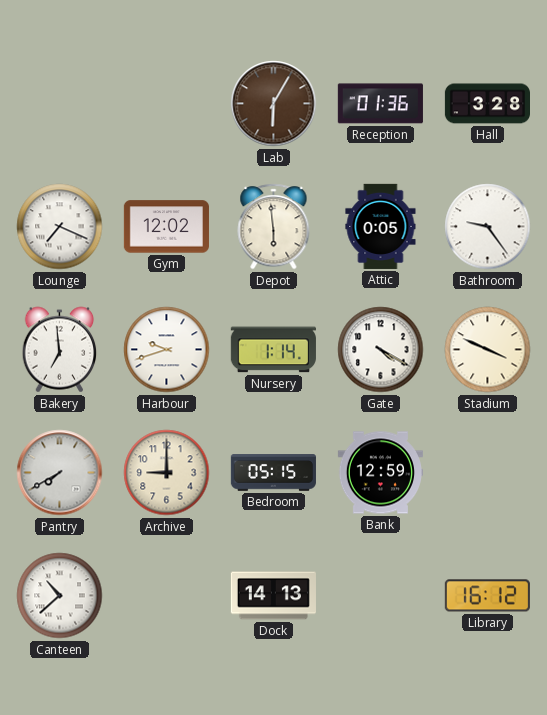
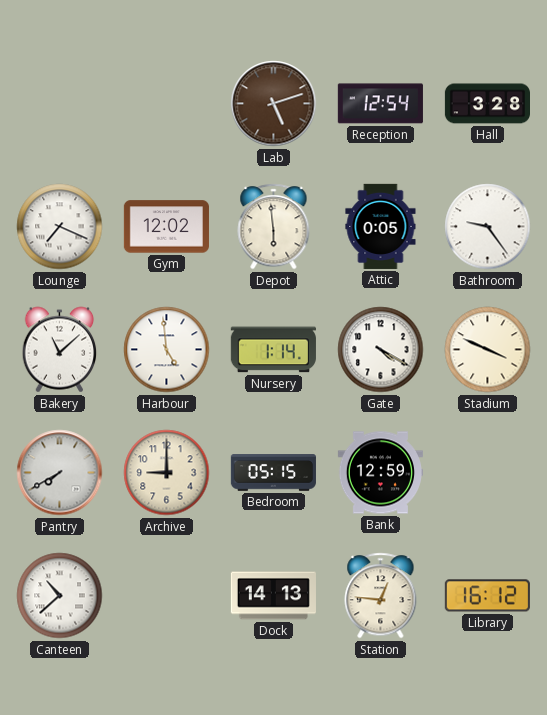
Lab: 6:05 -> 5:12 (274, 104)
Reception: 01:36 -> 12:54 (380, 104)
Bakery: 6:59 -> 11:08 (60, 350)
Harbour: 9:42 -> 4:59 (167, 350)
Station: none -> 12:46 (381, 596)
